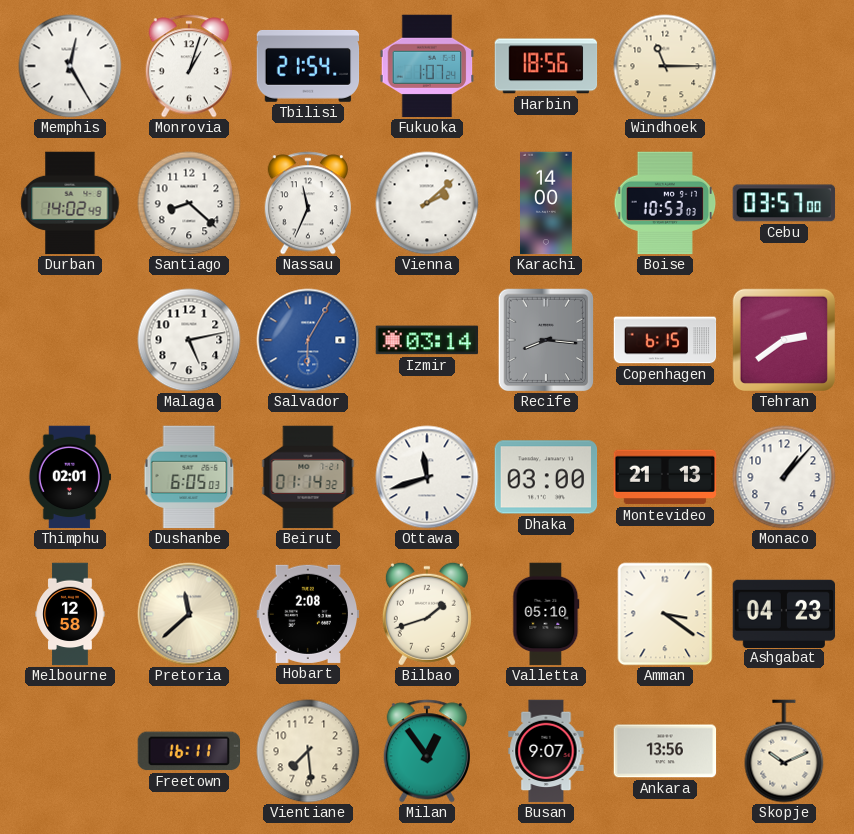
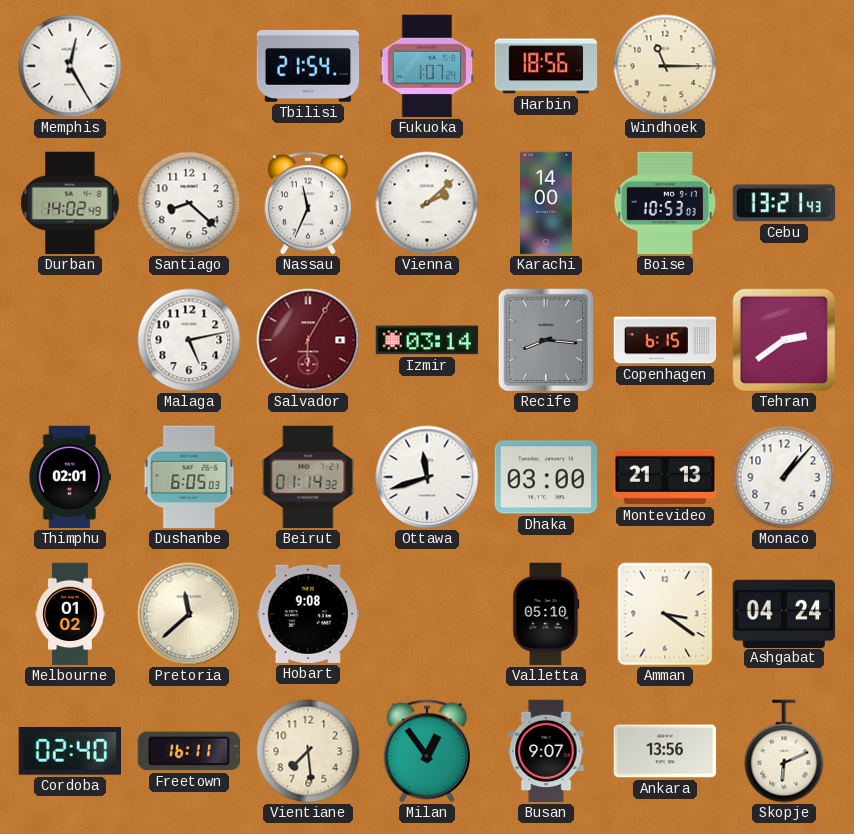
Monrovia: 1:03 -> none (189, 66)
Cebu: 03:57 -> 13:21 (784, 203)
Salvador dial: blue -> burgundy (308, 340)
Melbourne: 12:58 -> 01:02 (70, 614)
Hobart: 2:08 -> 9:08 (308, 614)
Bilbao: 1:42 -> none (427, 614)
Ashgabat: 04:23 -> 04:24 (784, 613)
Cordoba: none -> 02:40 (69, 752)
Skopje: 10:11 -> 6:11 (784, 751)
